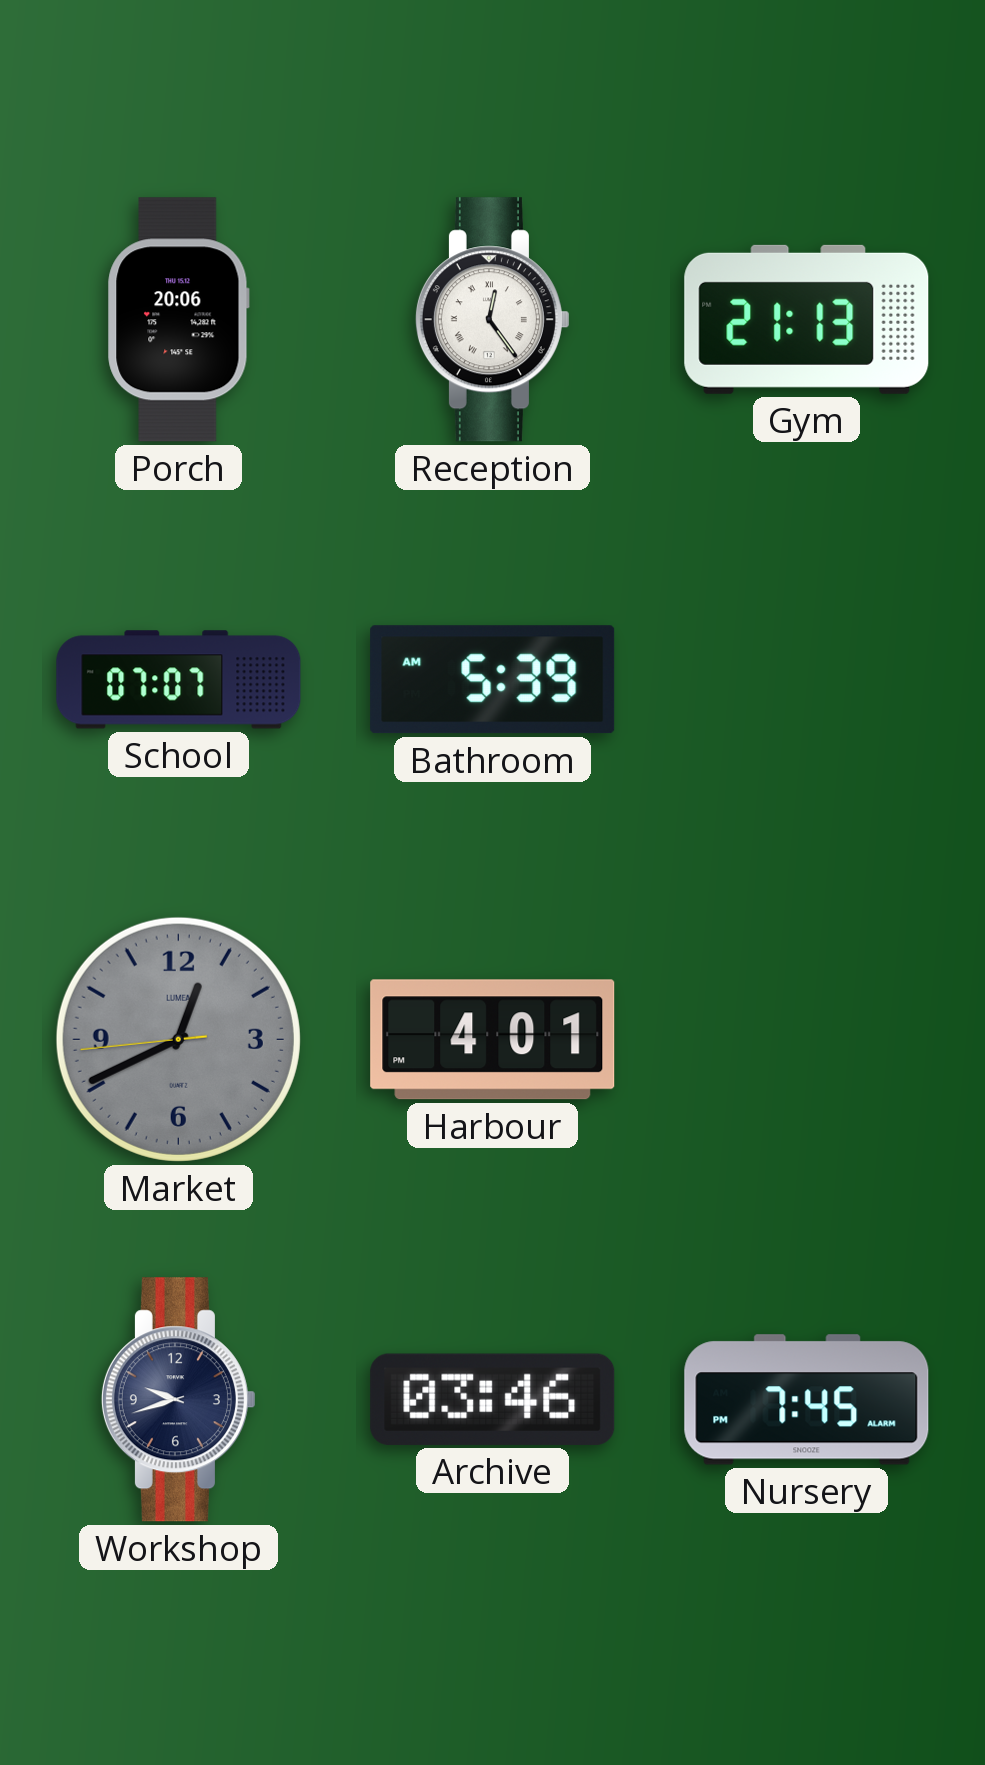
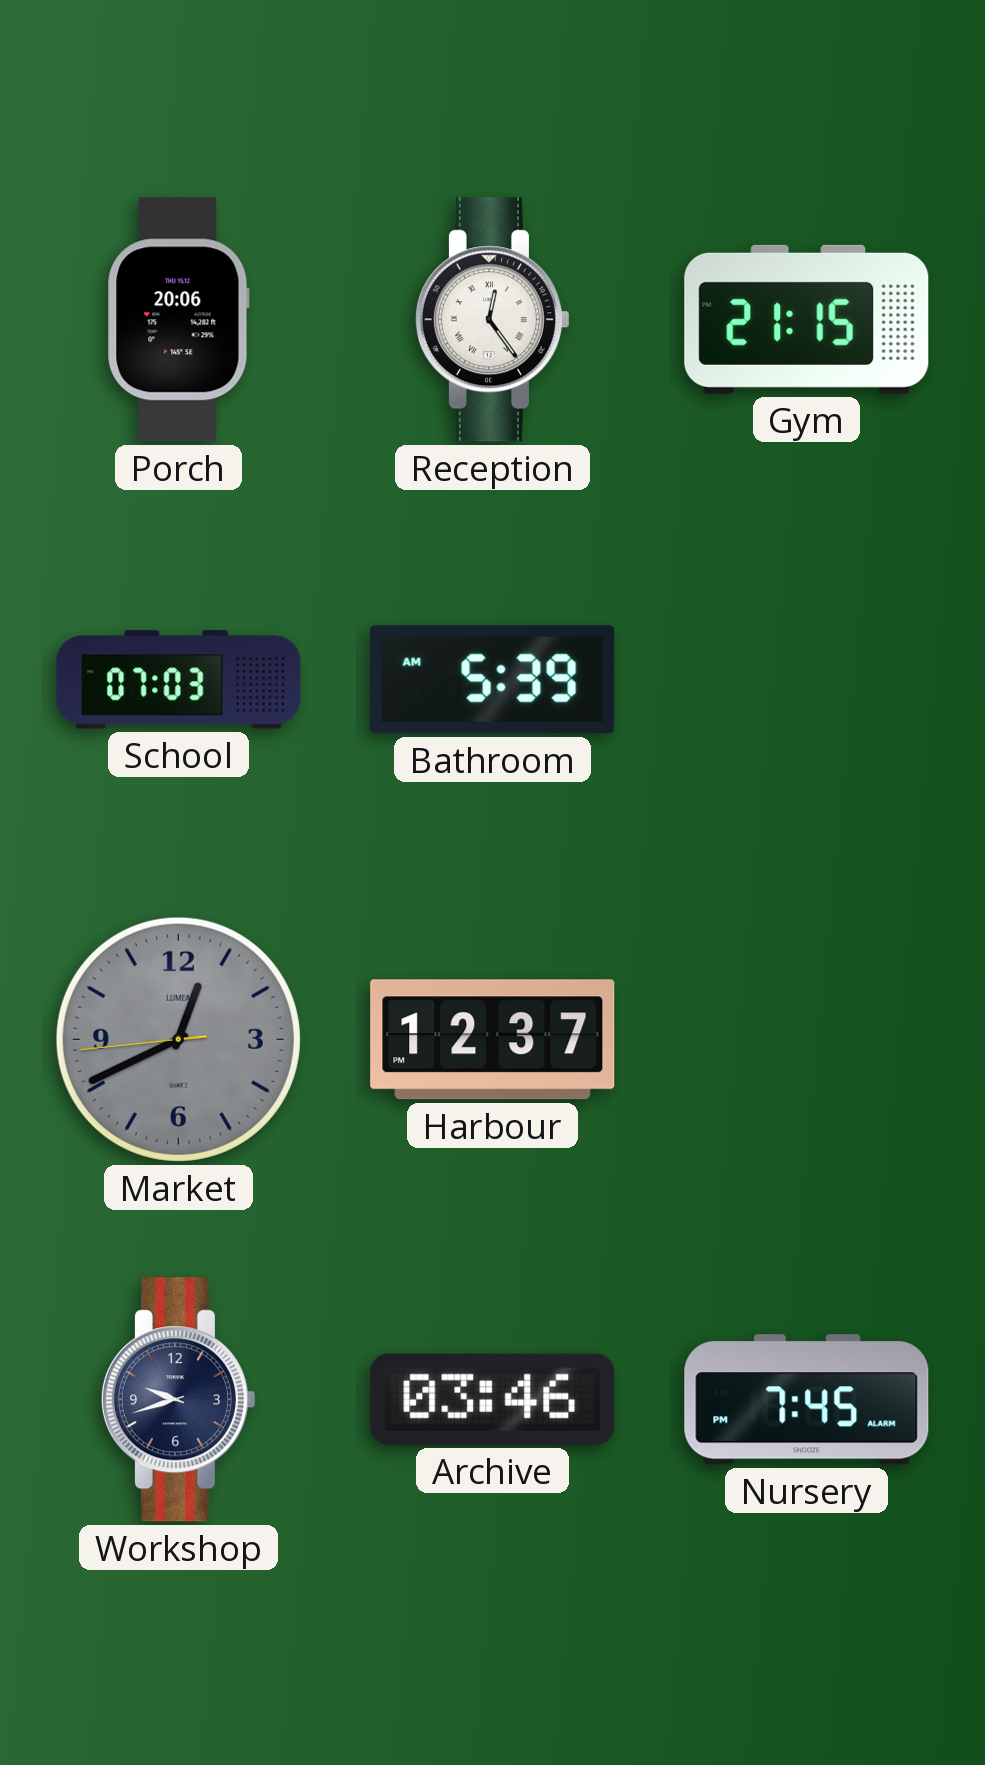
Gym: 21:13 -> 21:15 (807, 319)
School: 07:07 -> 07:03 (179, 680)
Harbour: 4:01 -> 12:37 (493, 1040)
